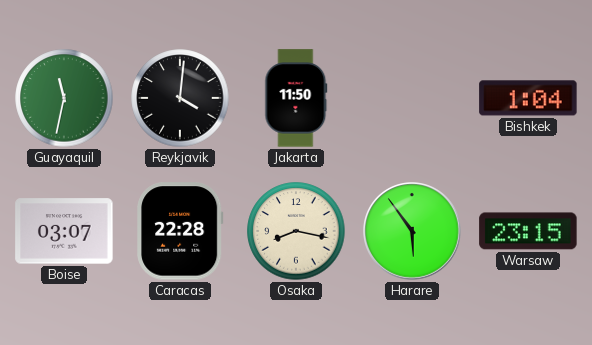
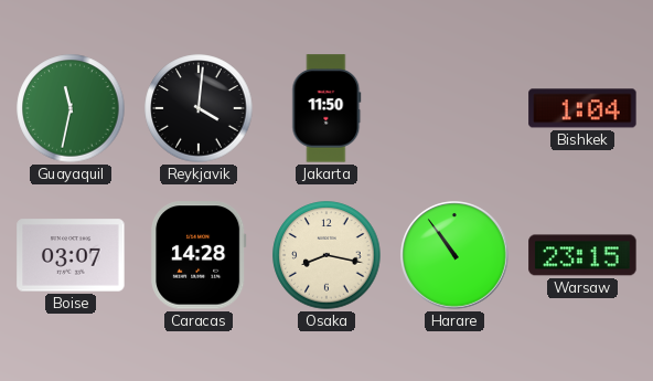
Caracas: 22:28 -> 14:28 (199, 255)
Harare: 5:54 -> 10:54 (456, 256)
